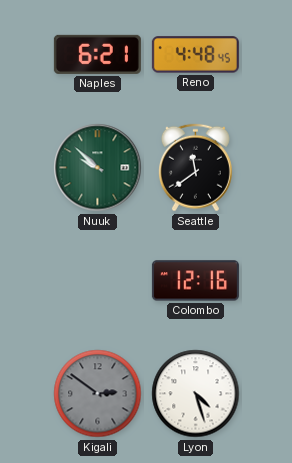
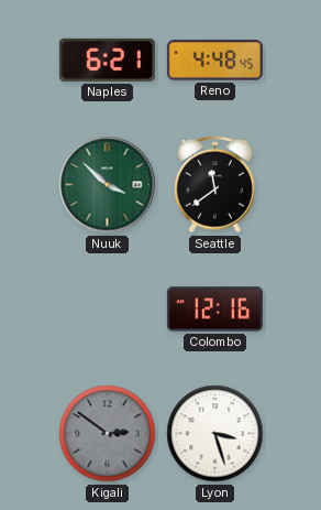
Nuuk: 9:52 -> 3:52 (108, 185)
Lyon: 4:27 -> 3:27 (215, 434)
